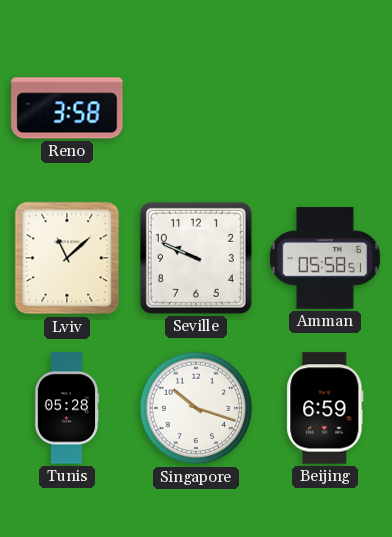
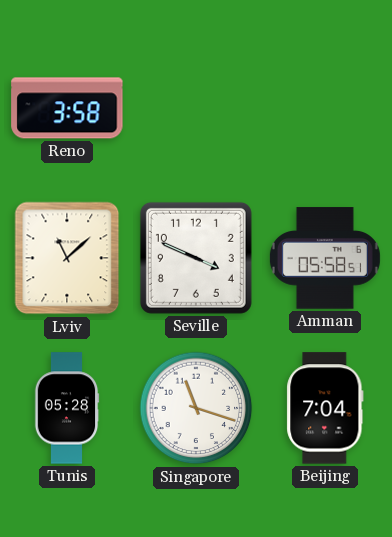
Seville: 9:49 -> 3:49 (196, 258)
Singapore: 10:18 -> 11:18 (196, 408)
Beijing: 6:59 -> 7:04 (325, 408)
